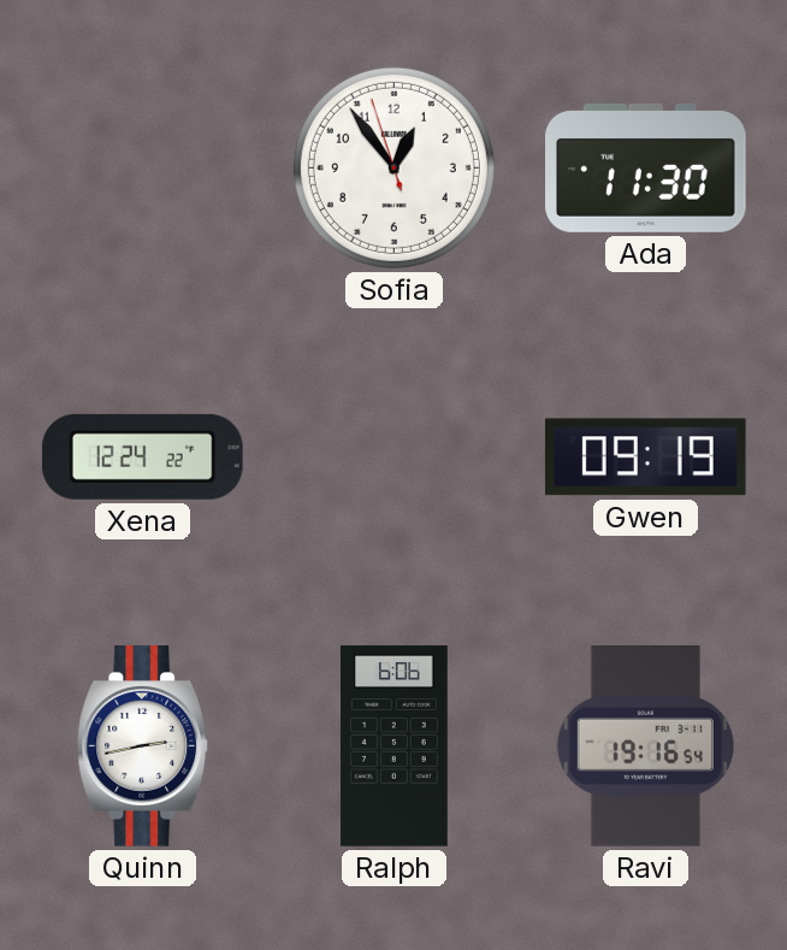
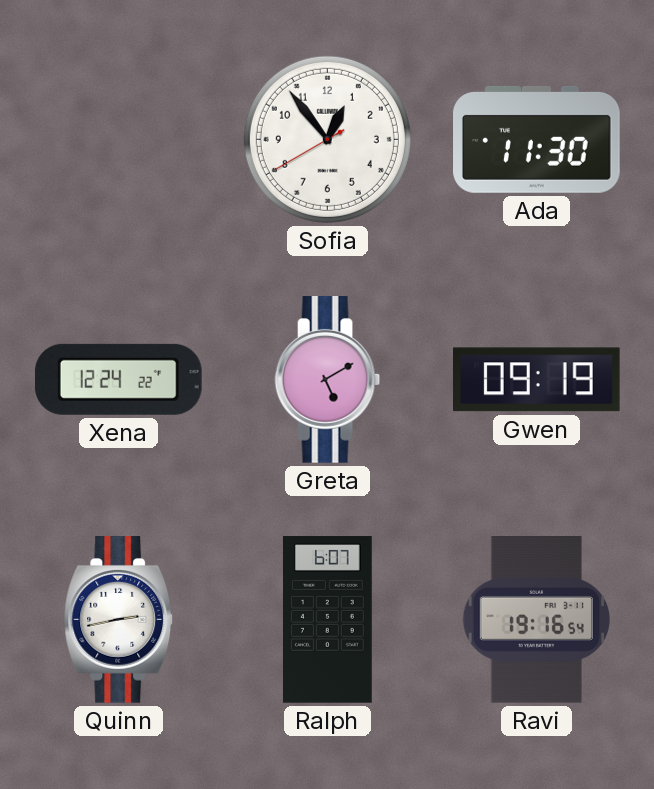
Sofia: 12:53:57 -> 12:53:40 (327, 139)
Greta: none -> 5:10 (328, 380)
Ralph: 6:06 -> 6:07 (327, 620)
